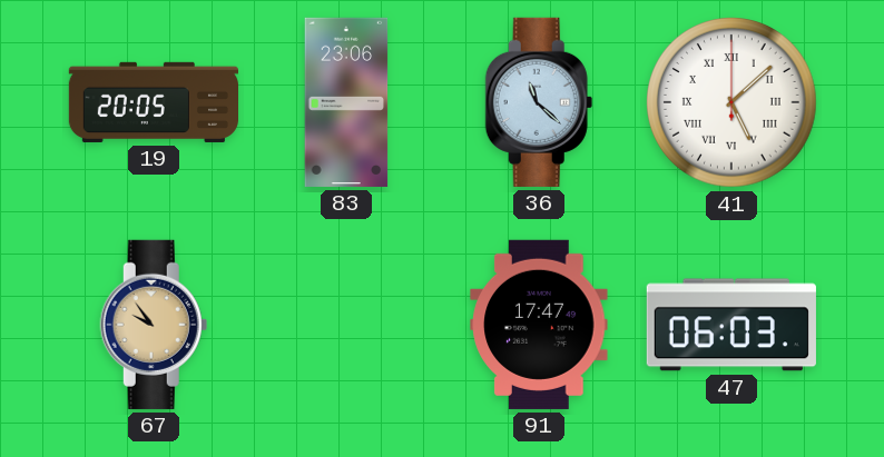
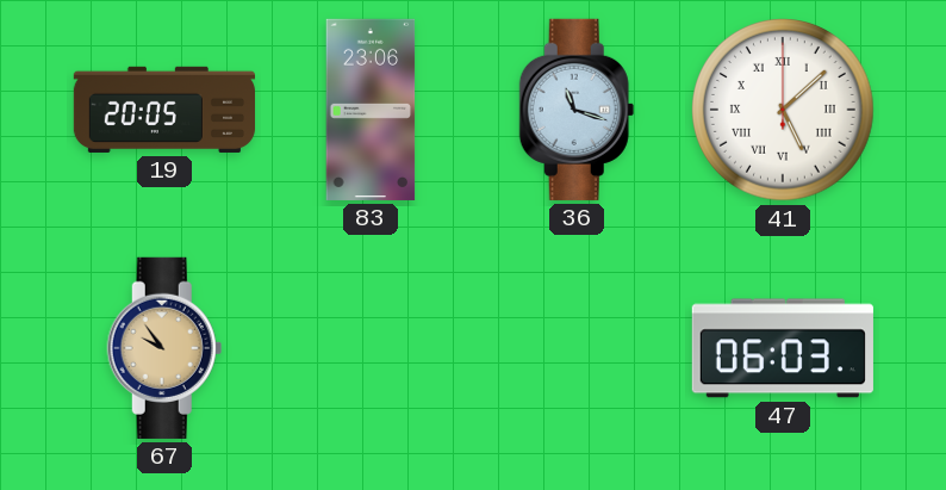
36: 11:22 -> 11:18 (577, 110)
91: 17:47 -> none (539, 325)
